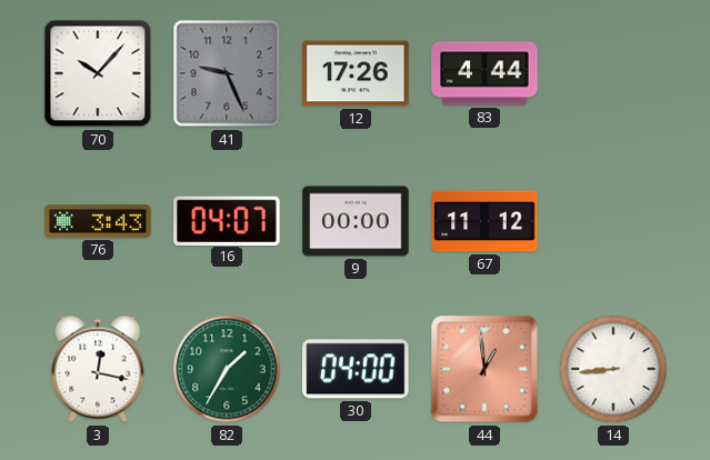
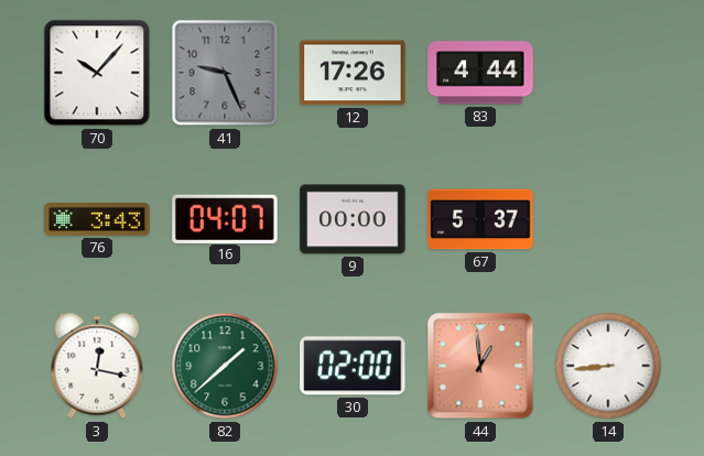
67: 11:12 -> 5:37 (480, 219)
82: 1:35 -> 1:38 (225, 366)
30: 04:00 -> 02:00 (353, 366)
